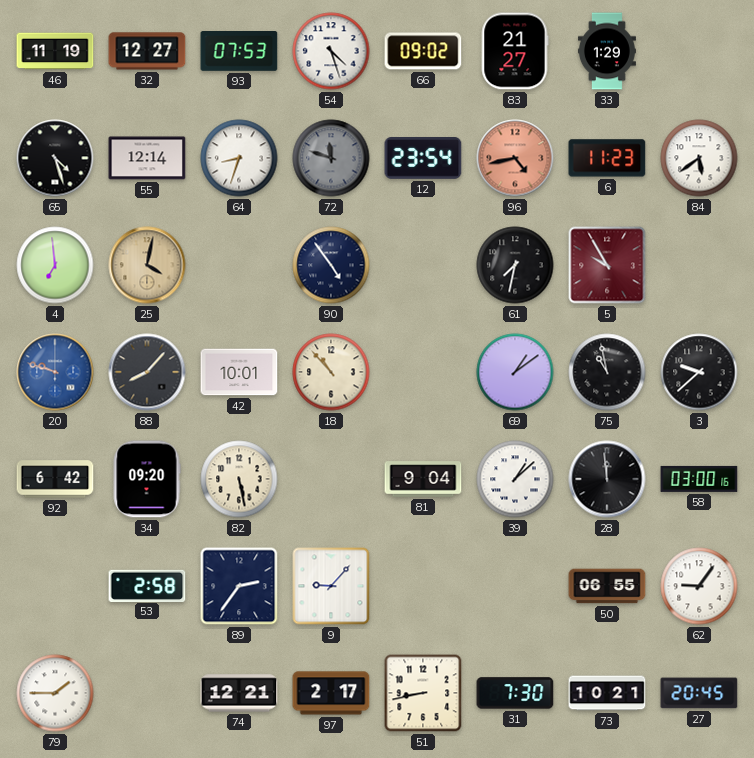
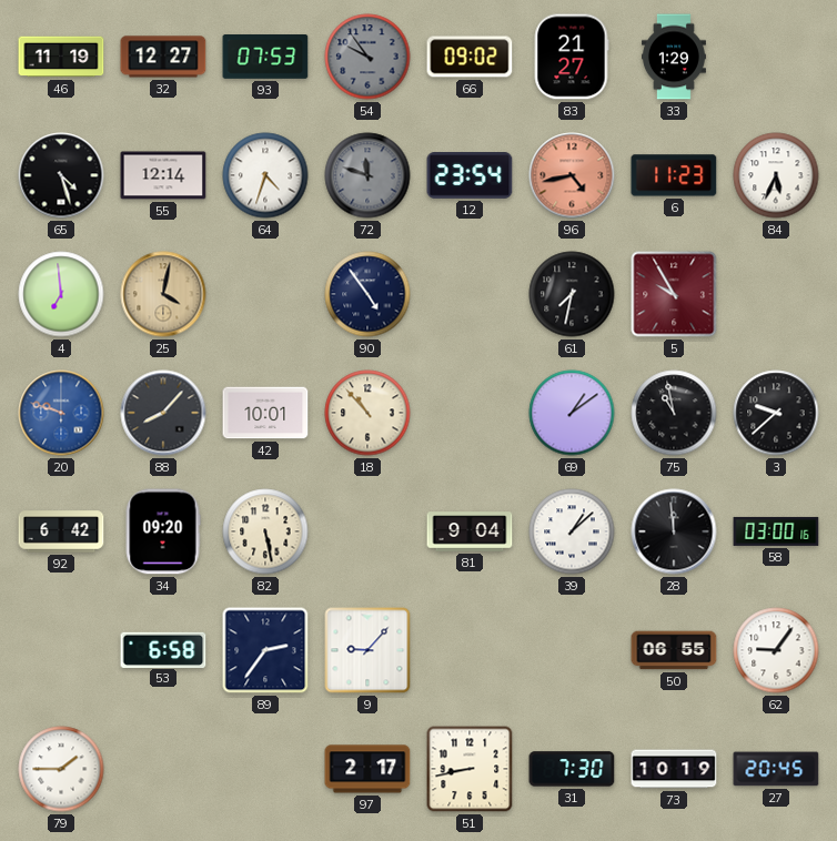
54: 4:27 -> 9:54 (367, 57)
54 dial: white -> grey (367, 57)
64: 8:33 -> 4:33 (265, 175)
84: 5:39 -> 5:34 (776, 175)
53: 2:58 -> 6:58 (163, 649)
74: 12:21 -> none (239, 693)
73: 10:21 -> 10:19 (674, 769)
